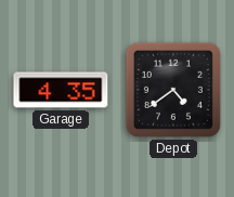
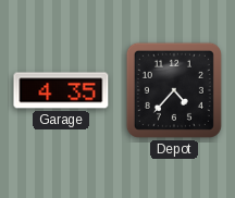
Depot: 4:39 -> 4:37 (174, 90)
